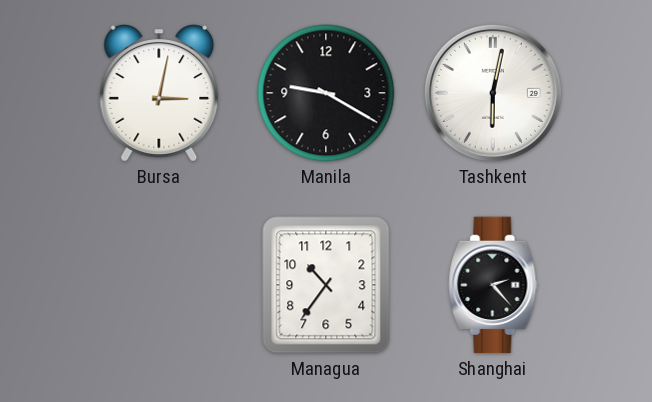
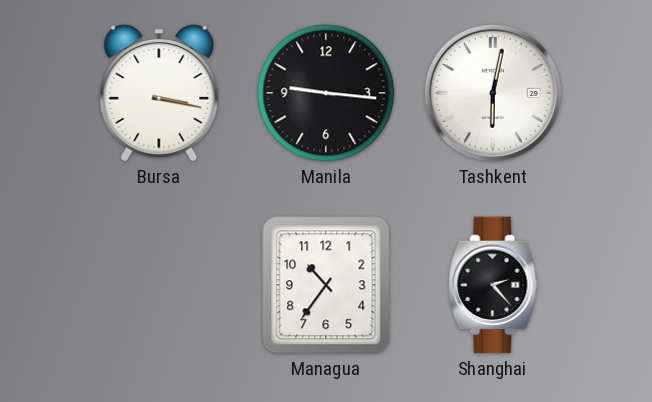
Bursa: 3:02 -> 3:17 (159, 93)
Manila: 9:20 -> 9:16 (326, 93)
